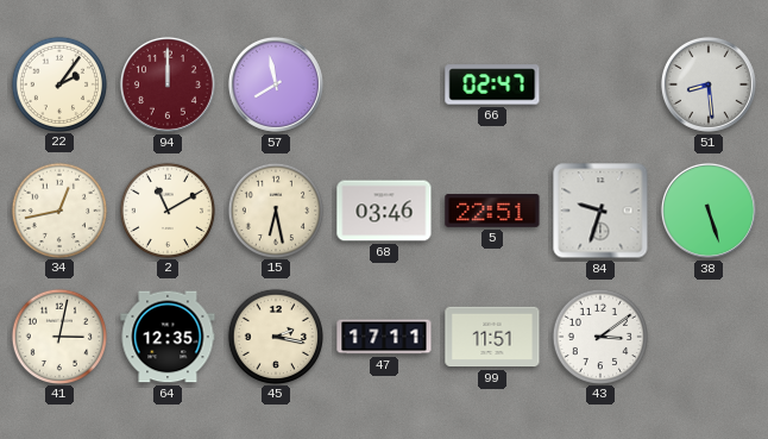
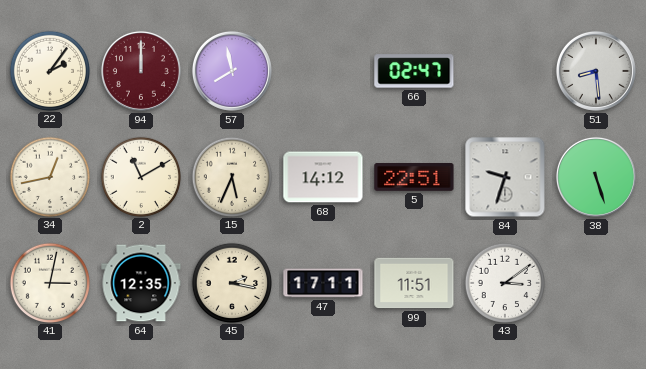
15: 6:28 -> 5:34 (231, 176)
68: 03:46 -> 14:12 (323, 177)
